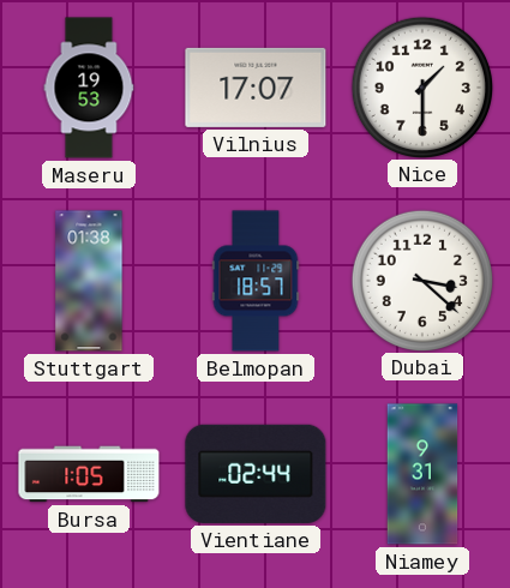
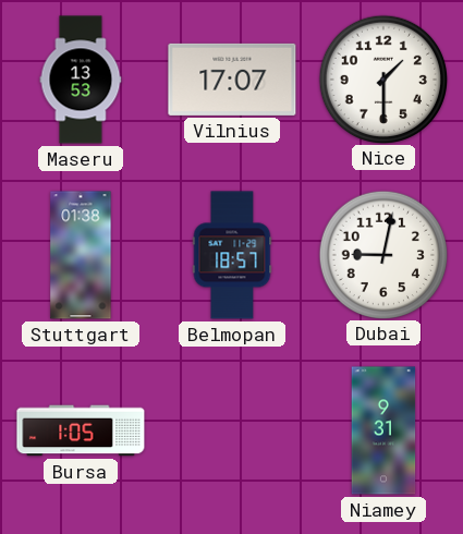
Maseru: 19:53 -> 13:53 (81, 80)
Dubai: 3:22 -> 9:02 (382, 254)
Vientiane: 02:44 -> none (256, 474)
